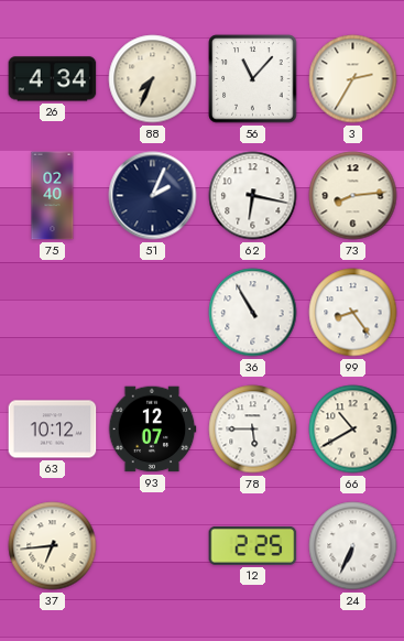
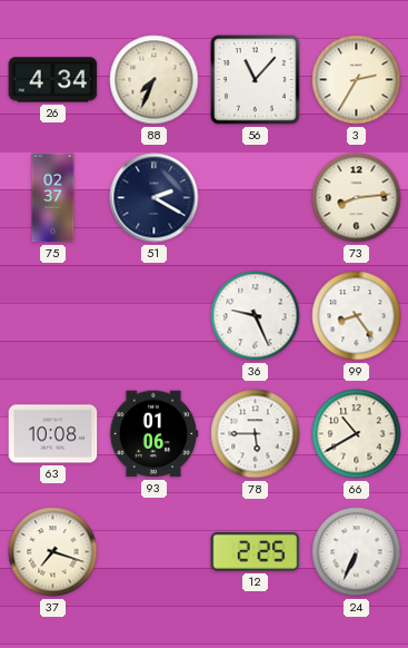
75: 02:40 -> 02:37 (53, 198)
51: 2:04 -> 2:20 (155, 198)
62: 6:17 -> none (253, 196)
36: 10:55 -> 9:26 (256, 316)
63: 10:12 -> 10:08 (53, 434)
93: 12:07 -> 01:06 (153, 434)
37: 6:44 -> 7:18 (53, 552)
